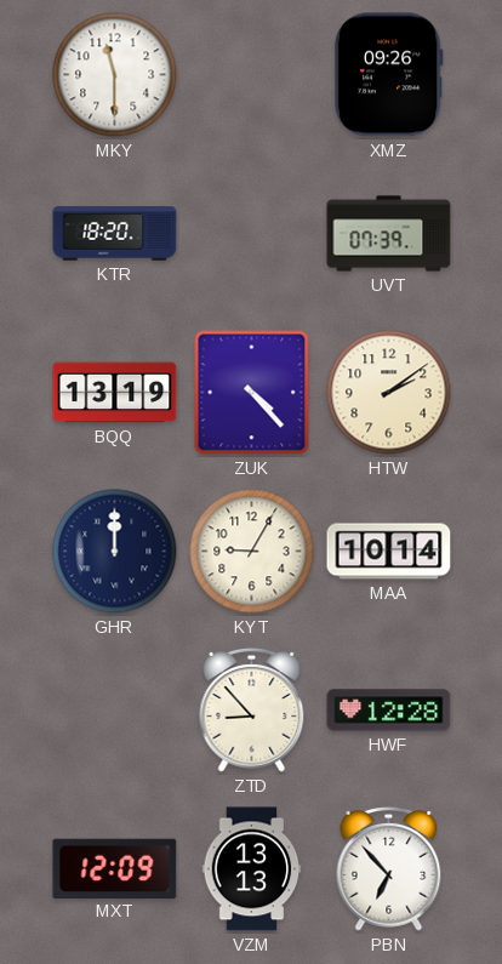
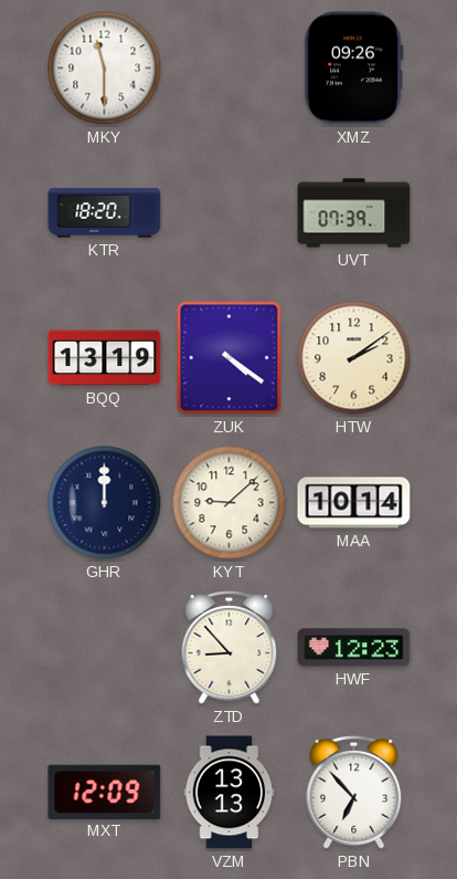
ZUK: 4:23 -> 4:21 (230, 358)
KYT: 9:05 -> 9:08 (230, 503)
HWF: 12:28 -> 12:23 (354, 648)
